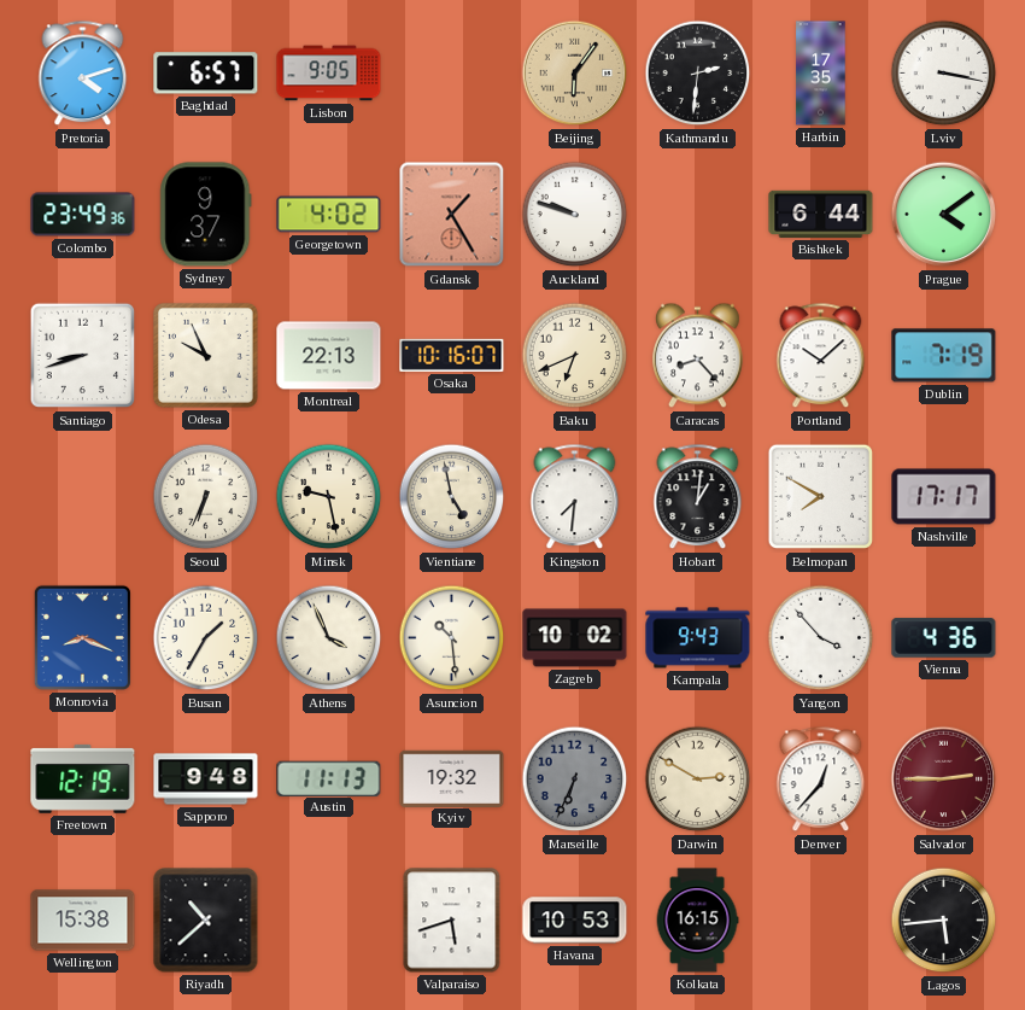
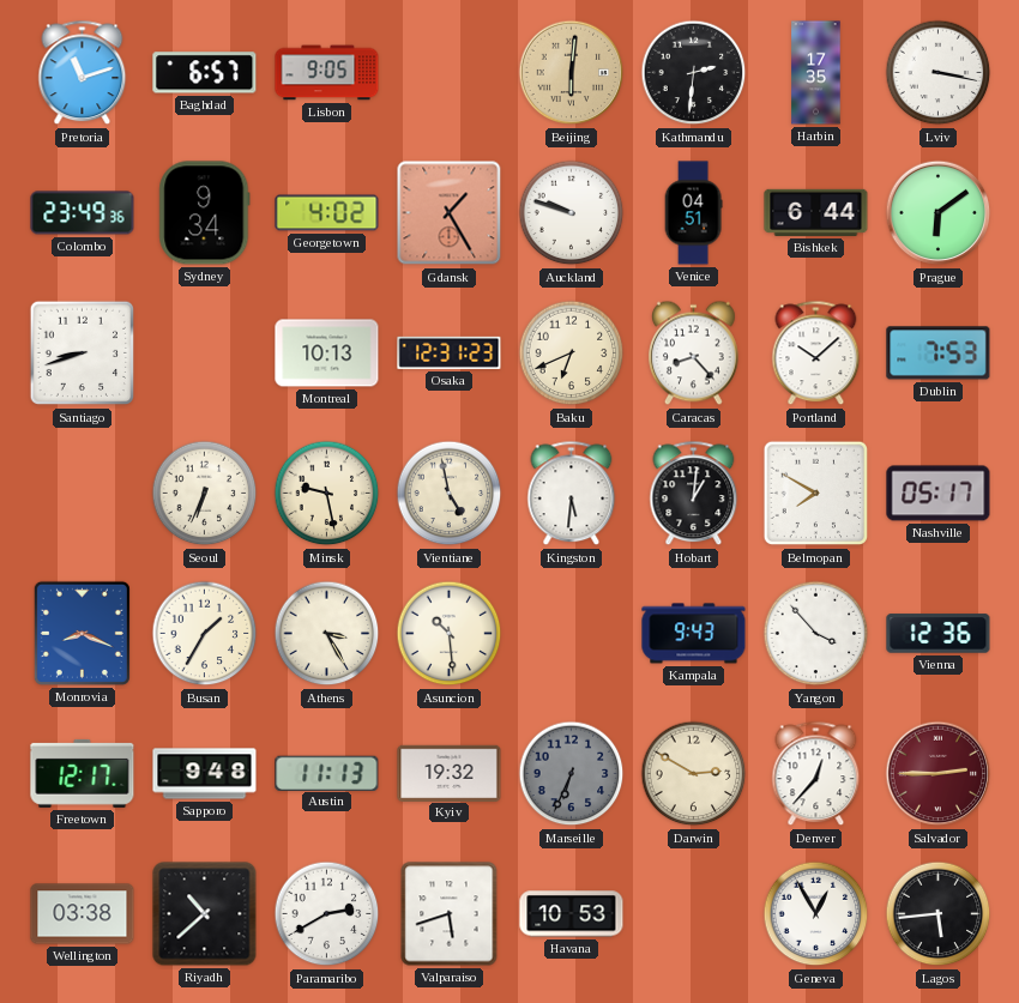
Pretoria: 4:12 -> 11:12 (83, 73)
Beijing: 6:06 -> 6:01 (572, 73)
Sydney: 9:37 -> 9:34 (205, 213)
Venice: none -> 04:51 (693, 213)
Prague: 4:09 -> 6:09 (939, 213)
Odesa: 9:56 -> none (206, 356)
Montreal: 22:13 -> 10:13 (327, 354)
Osaka: 10:16 -> 12:31 (450, 352)
Dublin: 7:19 -> 7:53 (939, 354)
Kingston: 7:31 -> 5:31 (572, 494)
Nashville: 17:17 -> 05:17 (939, 494)
Athens: 3:56 -> 3:25 (327, 634)
Zagreb: 10:02 -> none (575, 638)
Vienna: 4:36 -> 12:36 (939, 634)
Freetown: 12:19 -> 12:17 (83, 773)
Wellington: 15:38 -> 03:38 (83, 914)
Paramaribo: none -> 2:40 (327, 914)
Kolkata: 16:15 -> none (697, 921)
Geneva: none -> 12:55 (816, 914)
